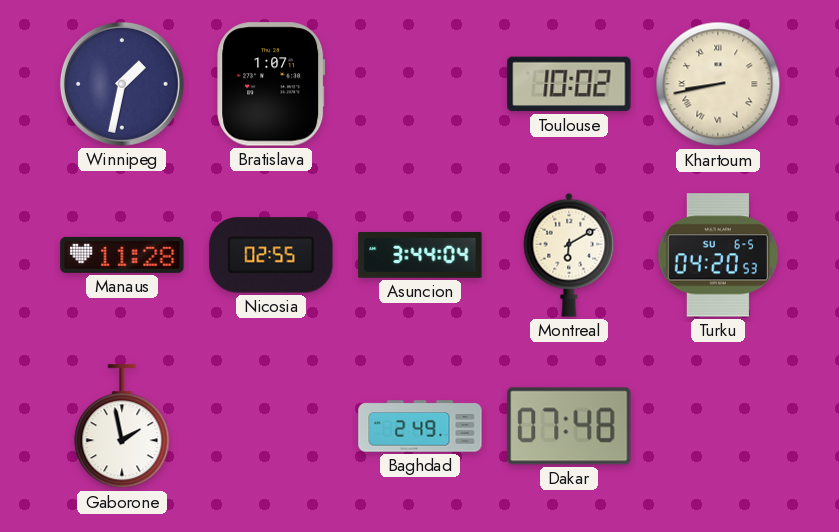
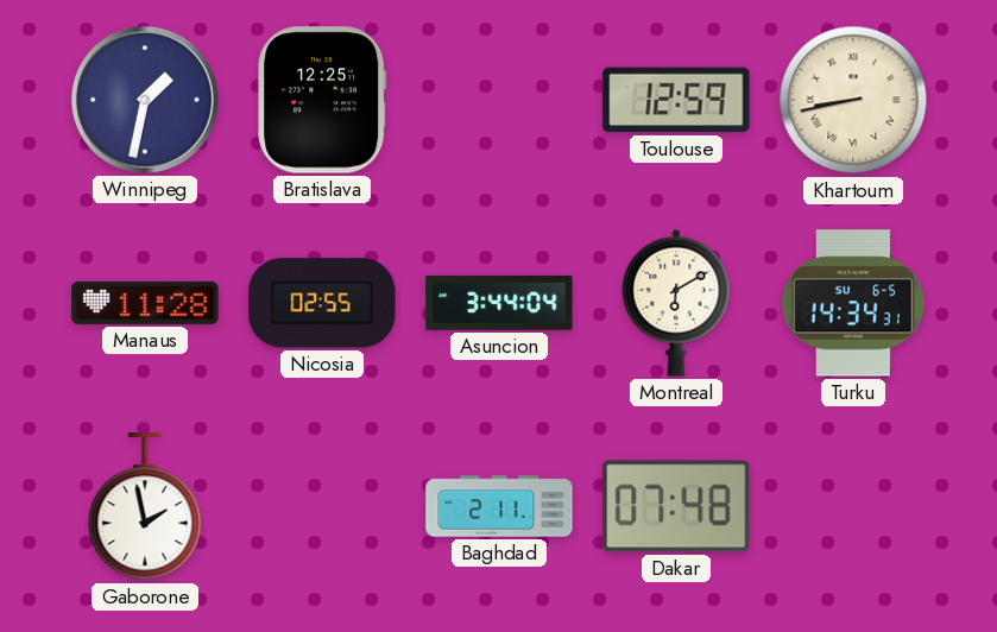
Bratislava: 1:07 -> 12:25 (322, 100)
Toulouse: 10:02 -> 12:59 (676, 100)
Turku: 04:20 -> 14:34 (852, 303)
Baghdad: 2:49 -> 2:11 (499, 506)
